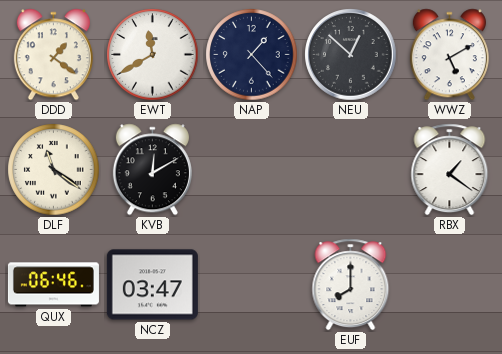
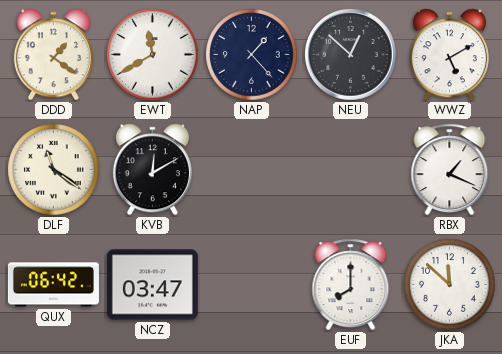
RBX: 1:21 -> 1:19 (450, 170)
QUX: 06:46 -> 06:42 (53, 285)
JKA: none -> 11:52 (450, 285)
